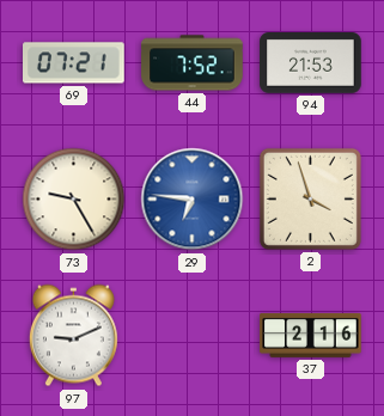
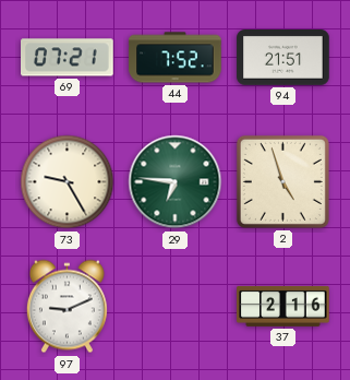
94: 21:53 -> 21:51 (283, 58)
29 dial: blue -> green (176, 182)
2: 3:57 -> 4:57 (282, 181)
